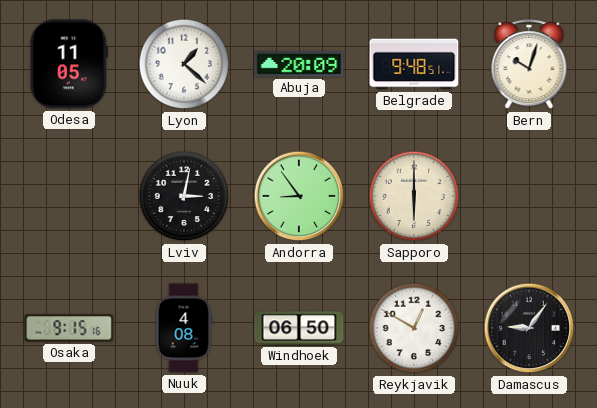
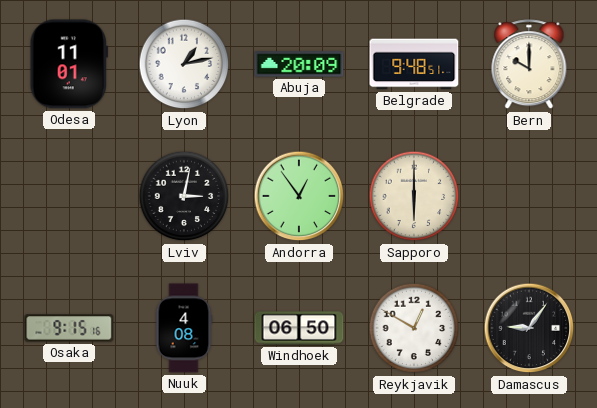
Odesa: 11:05 -> 11:01 (69, 64)
Lyon: 1:22 -> 1:13 (184, 64)
Bern: 10:03 -> 10:00 (529, 65)
Andorra: 8:54 -> 12:54 (299, 196)
